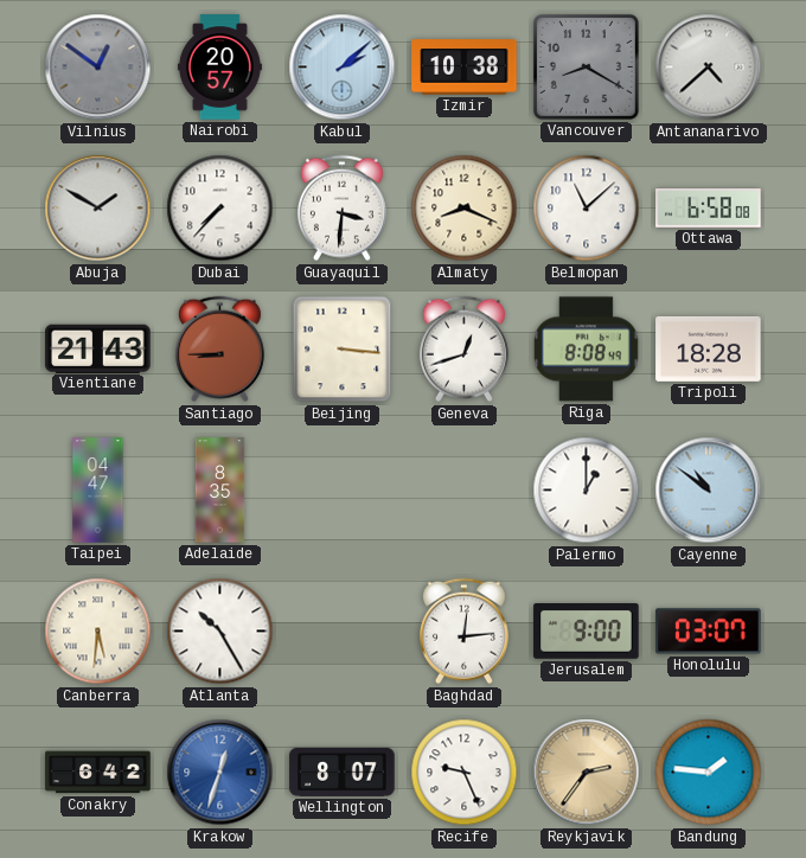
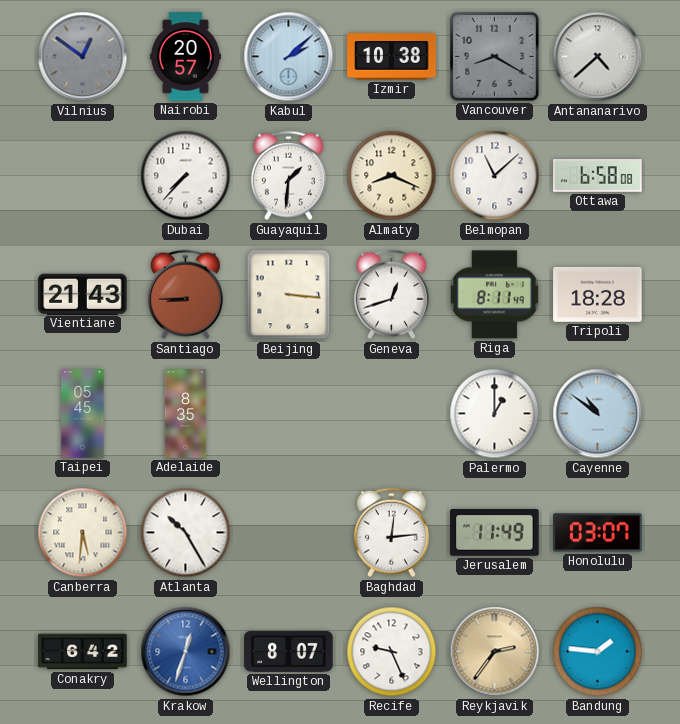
Abuja: 1:50 -> none (98, 209)
Guayaquil: 3:31 -> 1:31 (288, 176)
Riga: 8:08 -> 8:11 (494, 295)
Taipei: 04:47 -> 05:45 (83, 414)
Jerusalem: 9:00 -> 11:49 (495, 533)
